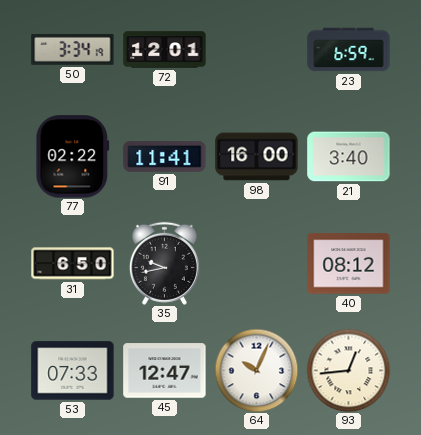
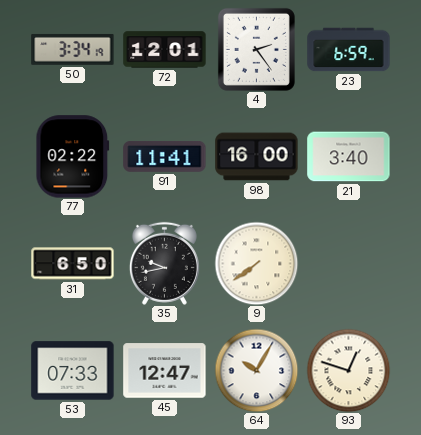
4: none -> 2:24 (256, 49)
9: none -> 7:39 (256, 263)
40: 08:12 -> none (349, 264)
64: 10:04 -> 10:05 (256, 370)
93: 12:44 -> 12:48 (348, 370)
